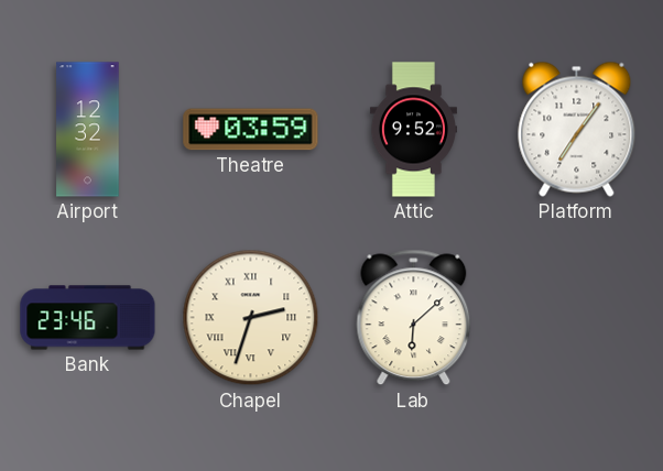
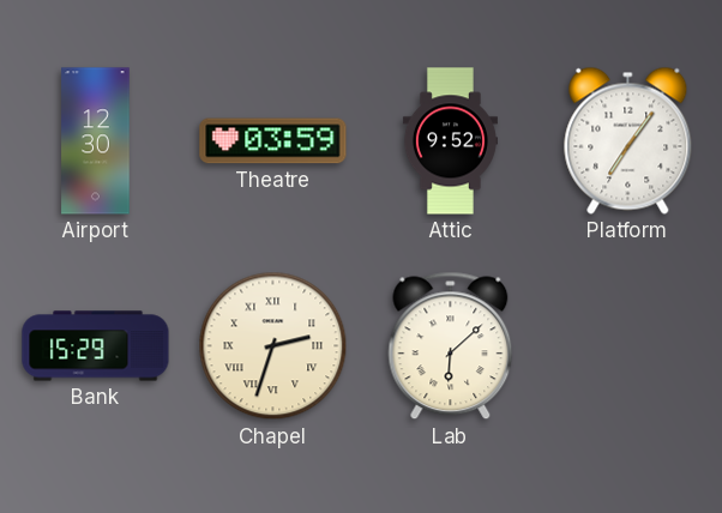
Airport: 12:32 -> 12:30 (96, 141)
Bank: 23:46 -> 15:29 (96, 346)
